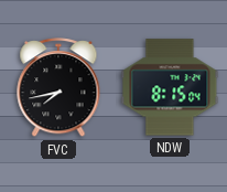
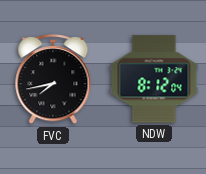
NDW: 8:15 -> 8:12 (154, 79)
